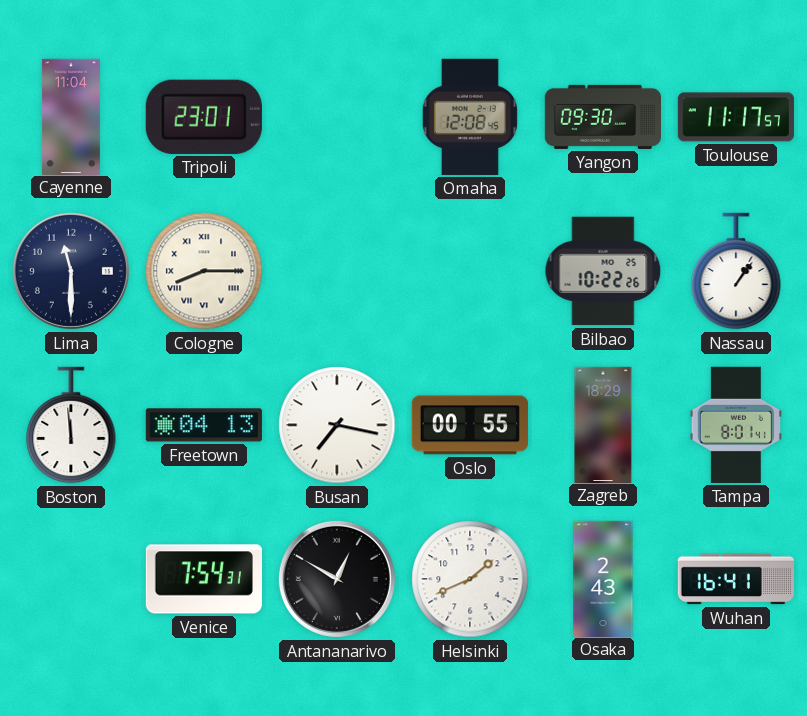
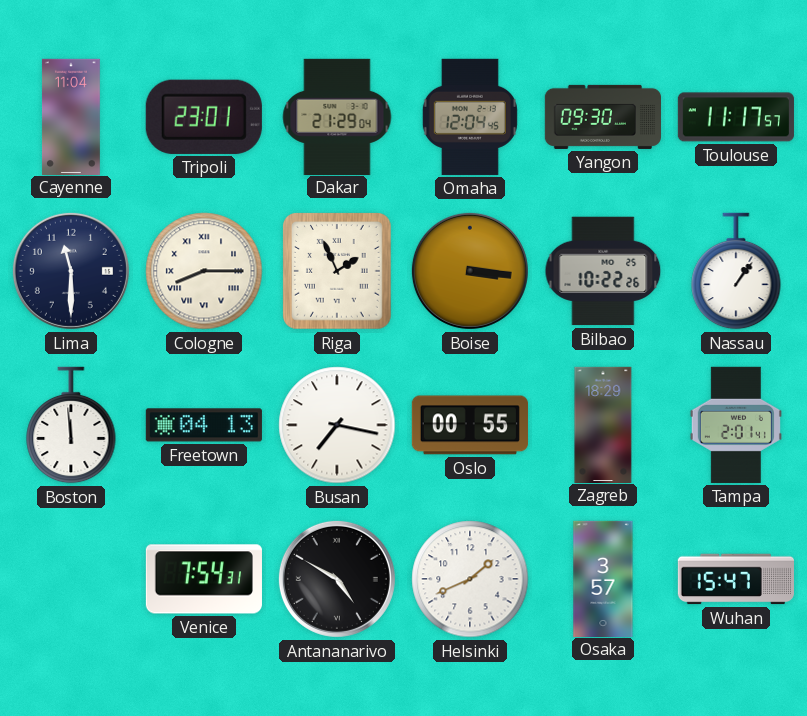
Dakar: none -> 21:29 (337, 116)
Omaha: 12:08 -> 12:04 (470, 117)
Riga: none -> 1:56 (338, 271)
Boise: none -> 3:16 (470, 271)
Tampa: 8:01 -> 2:01 (736, 425)
Antananarivo: 12:50 -> 4:50 (337, 579)
Osaka: 2:43 -> 3:57 (603, 578)
Wuhan: 16:41 -> 15:47 (736, 579)
